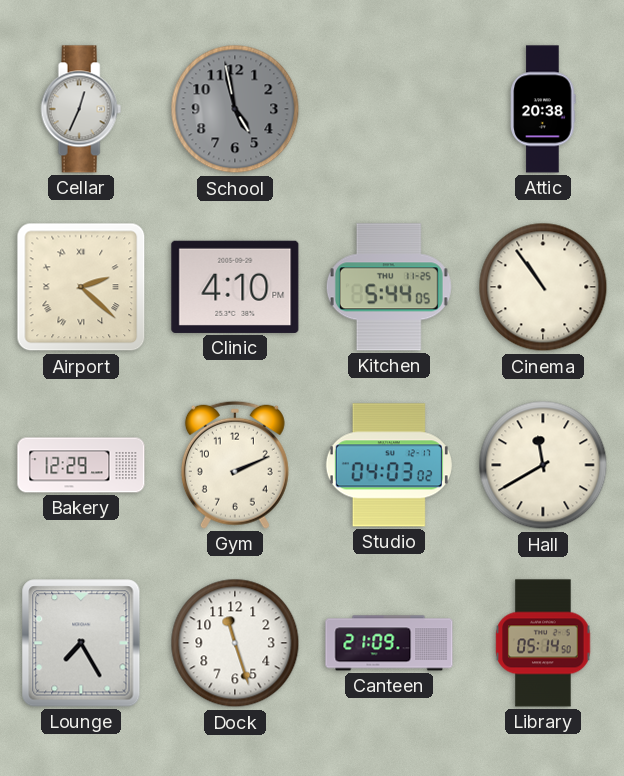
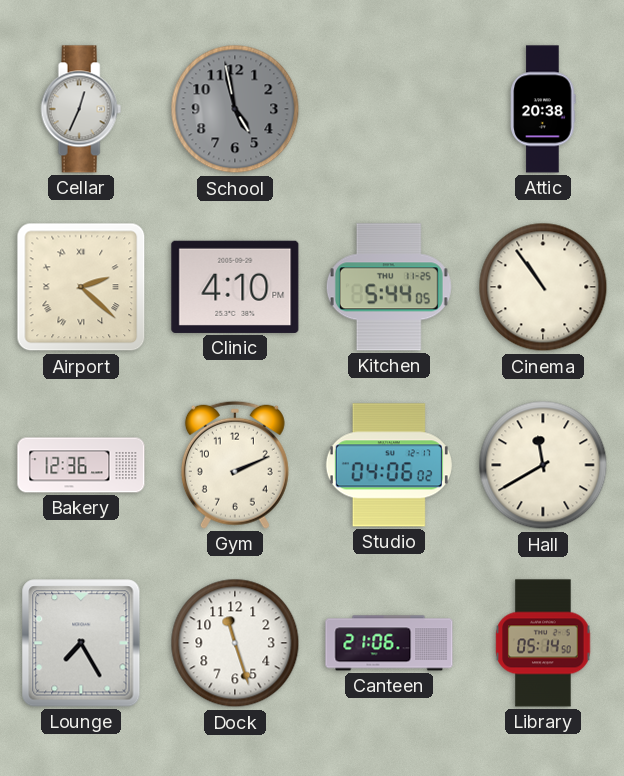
Bakery: 12:29 -> 12:36 (81, 465)
Studio: 04:03 -> 04:06 (389, 465)
Canteen: 21:09 -> 21:06 (389, 643)
